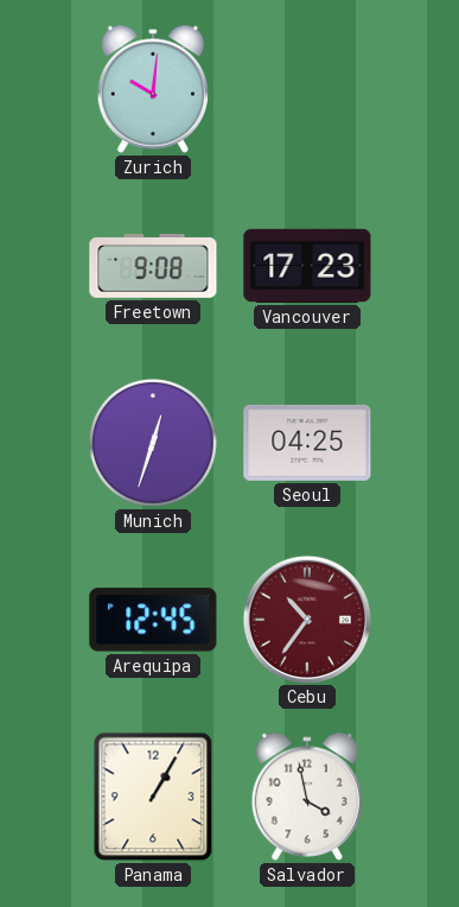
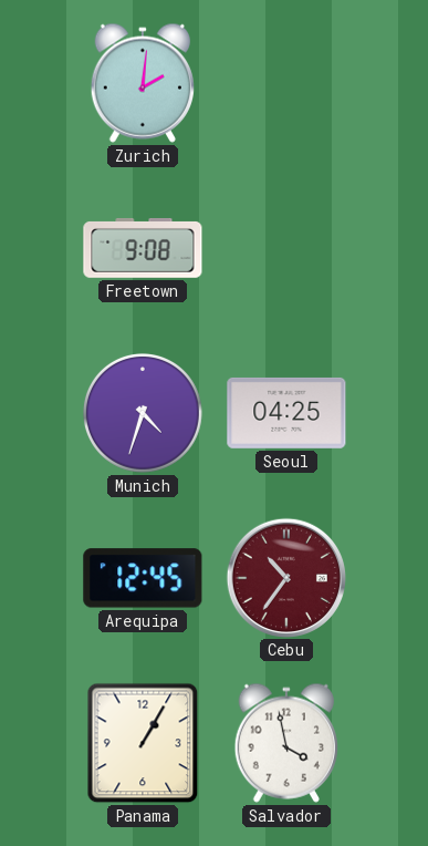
Zurich: 10:01 -> 2:01 (143, 83)
Vancouver: 17:23 -> none (307, 266)
Munich: 12:33 -> 4:33 (143, 413)
